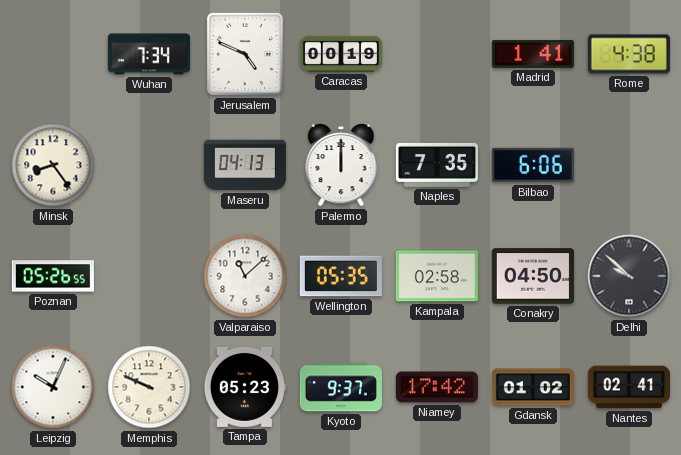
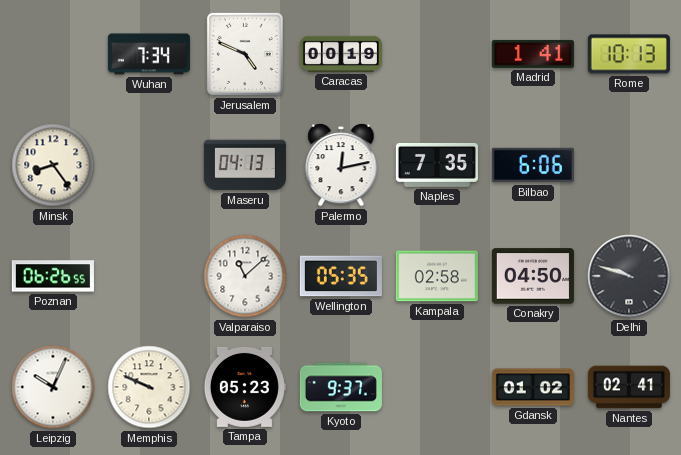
Rome: 4:38 -> 10:13 (629, 54)
Palermo: 12:00 -> 12:13 (341, 165)
Poznan: 05:26 -> 06:26 (53, 276)
Delhi: 9:52 -> 9:48 (629, 276)
Niamey: 17:42 -> none (437, 387)
